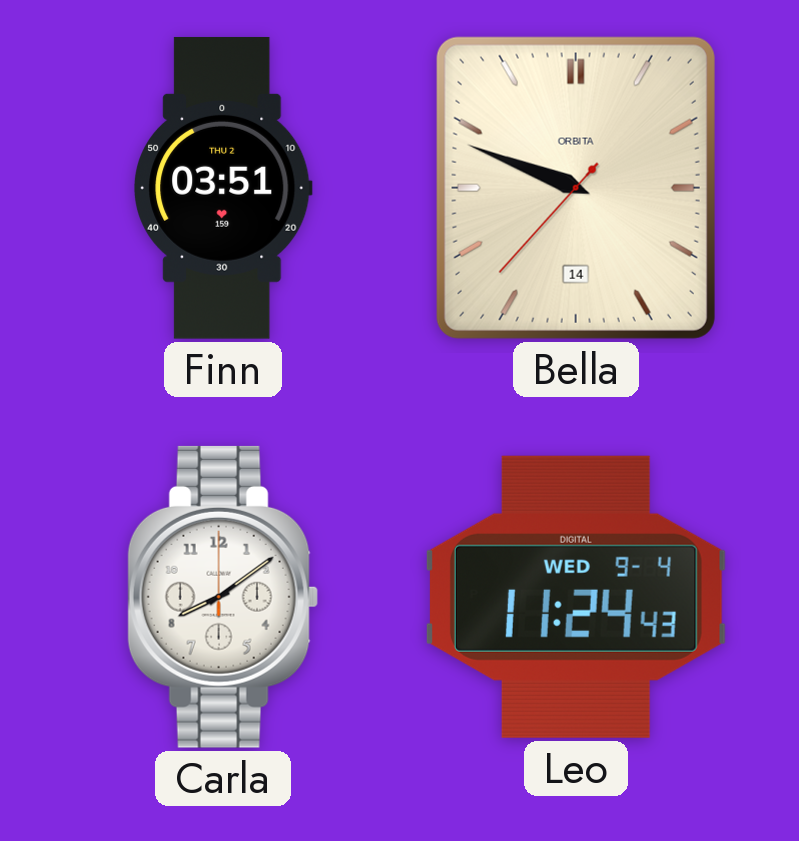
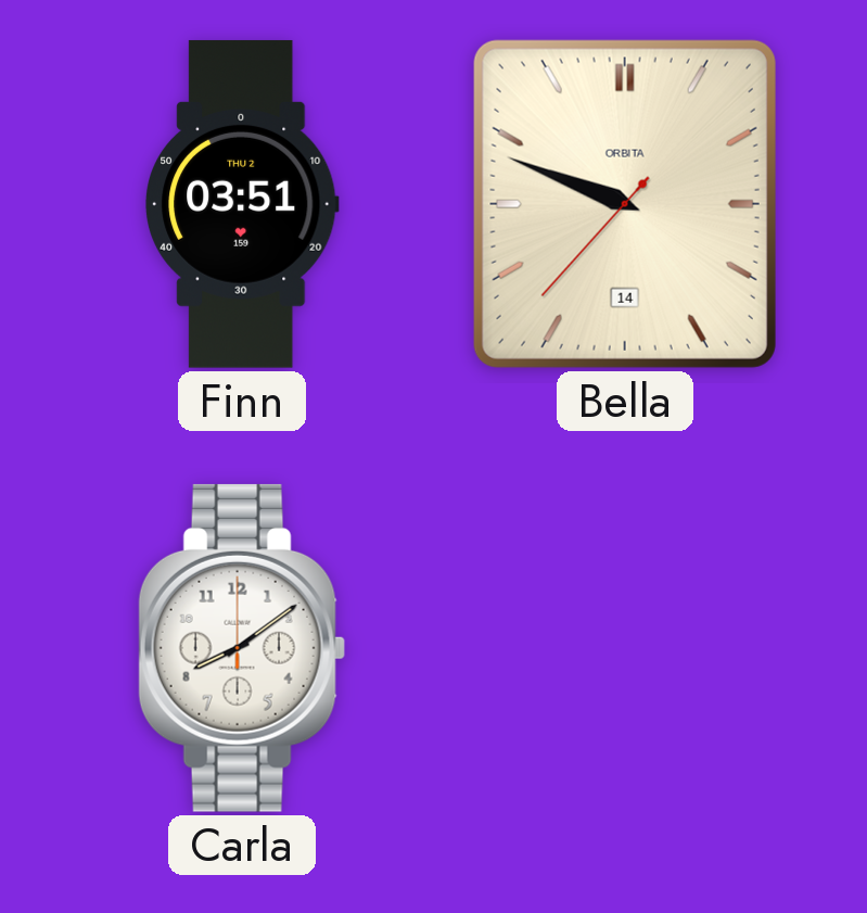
Leo: 11:24 -> none (576, 597)
